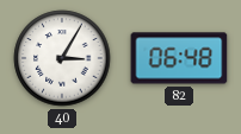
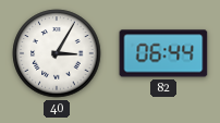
82: 06:48 -> 06:44 (163, 53)
